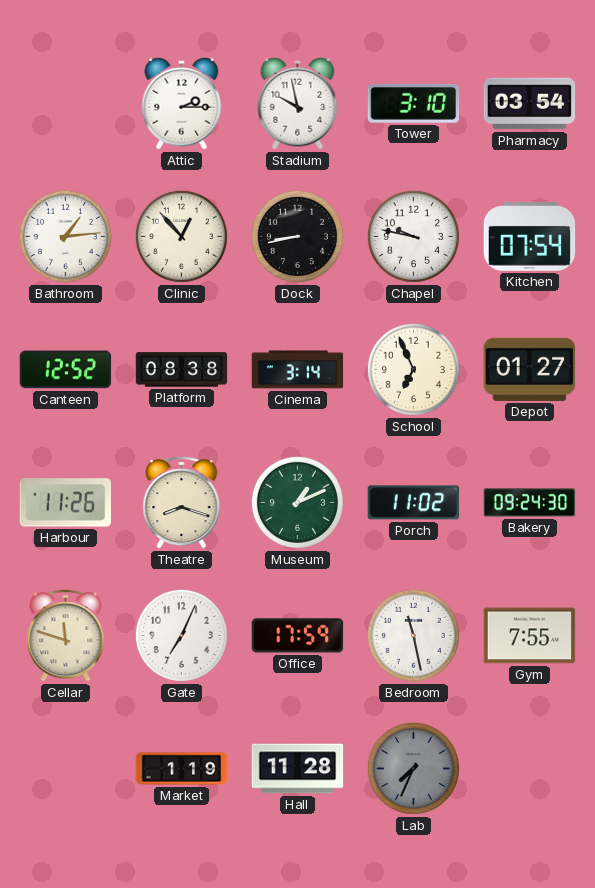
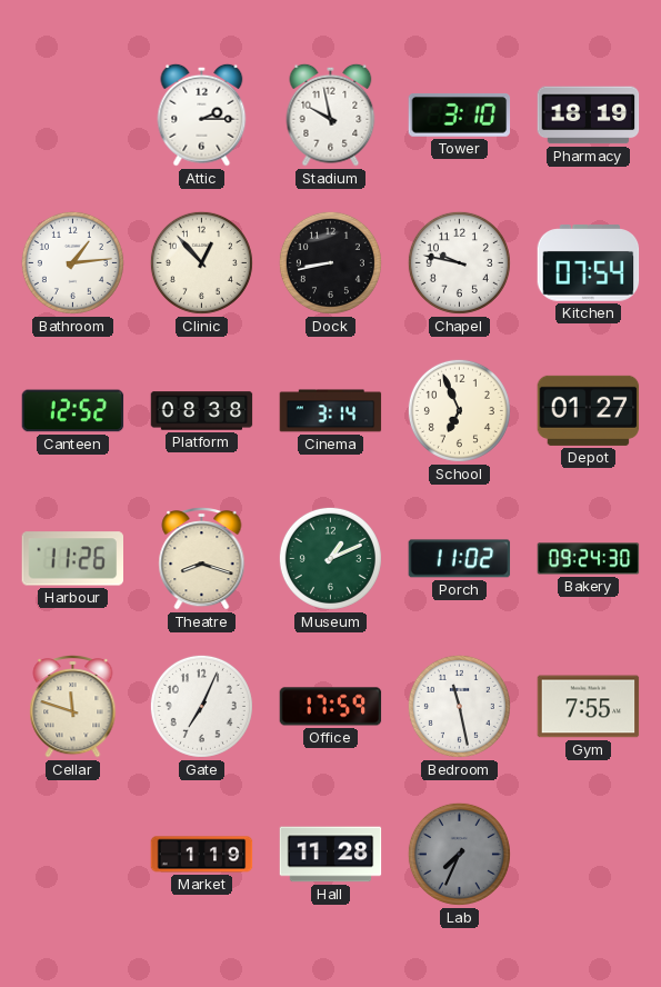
Pharmacy: 03:54 -> 18:19 (589, 116)
